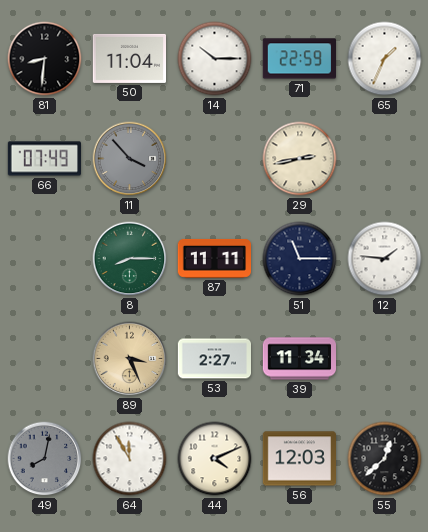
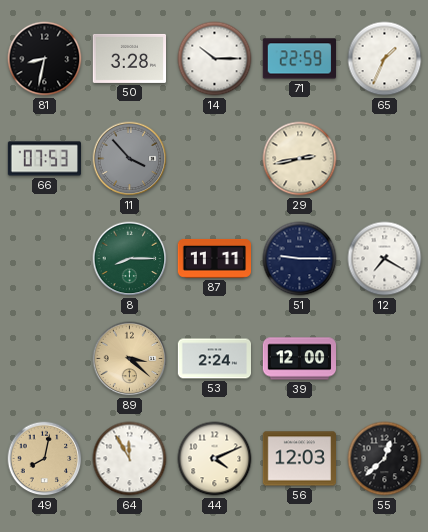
81: 8:31 -> 8:32 (45, 59)
50: 11:04 -> 3:28 (129, 58)
66: 07:49 -> 07:53 (44, 159)
51: 11:15 -> 9:15 (300, 259)
12: 1:46 -> 7:20 (385, 259)
89: 3:26 -> 3:22 (130, 359)
53: 2:27 -> 2:24 (214, 359)
39: 11:34 -> 12:00 (300, 359)
49 dial: grey -> champagne (45, 459)
